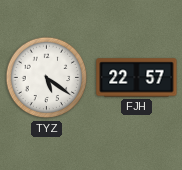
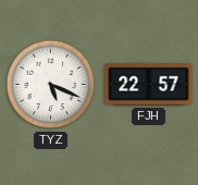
TYZ: 5:21 -> 5:19 (51, 85)
